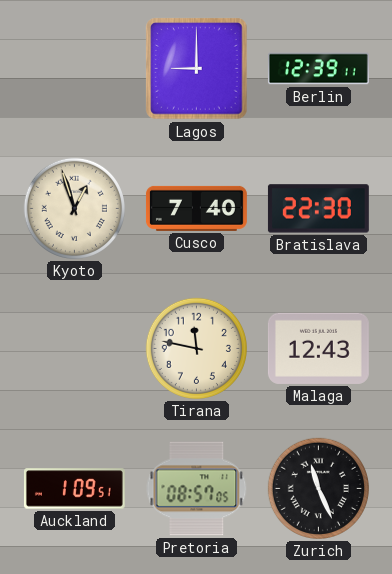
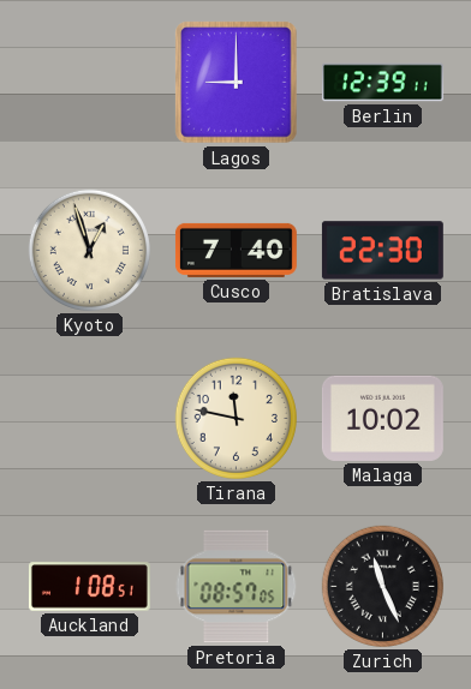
Malaga: 12:43 -> 10:02 (382, 418)
Auckland: 1:09 -> 1:08 (89, 587)
